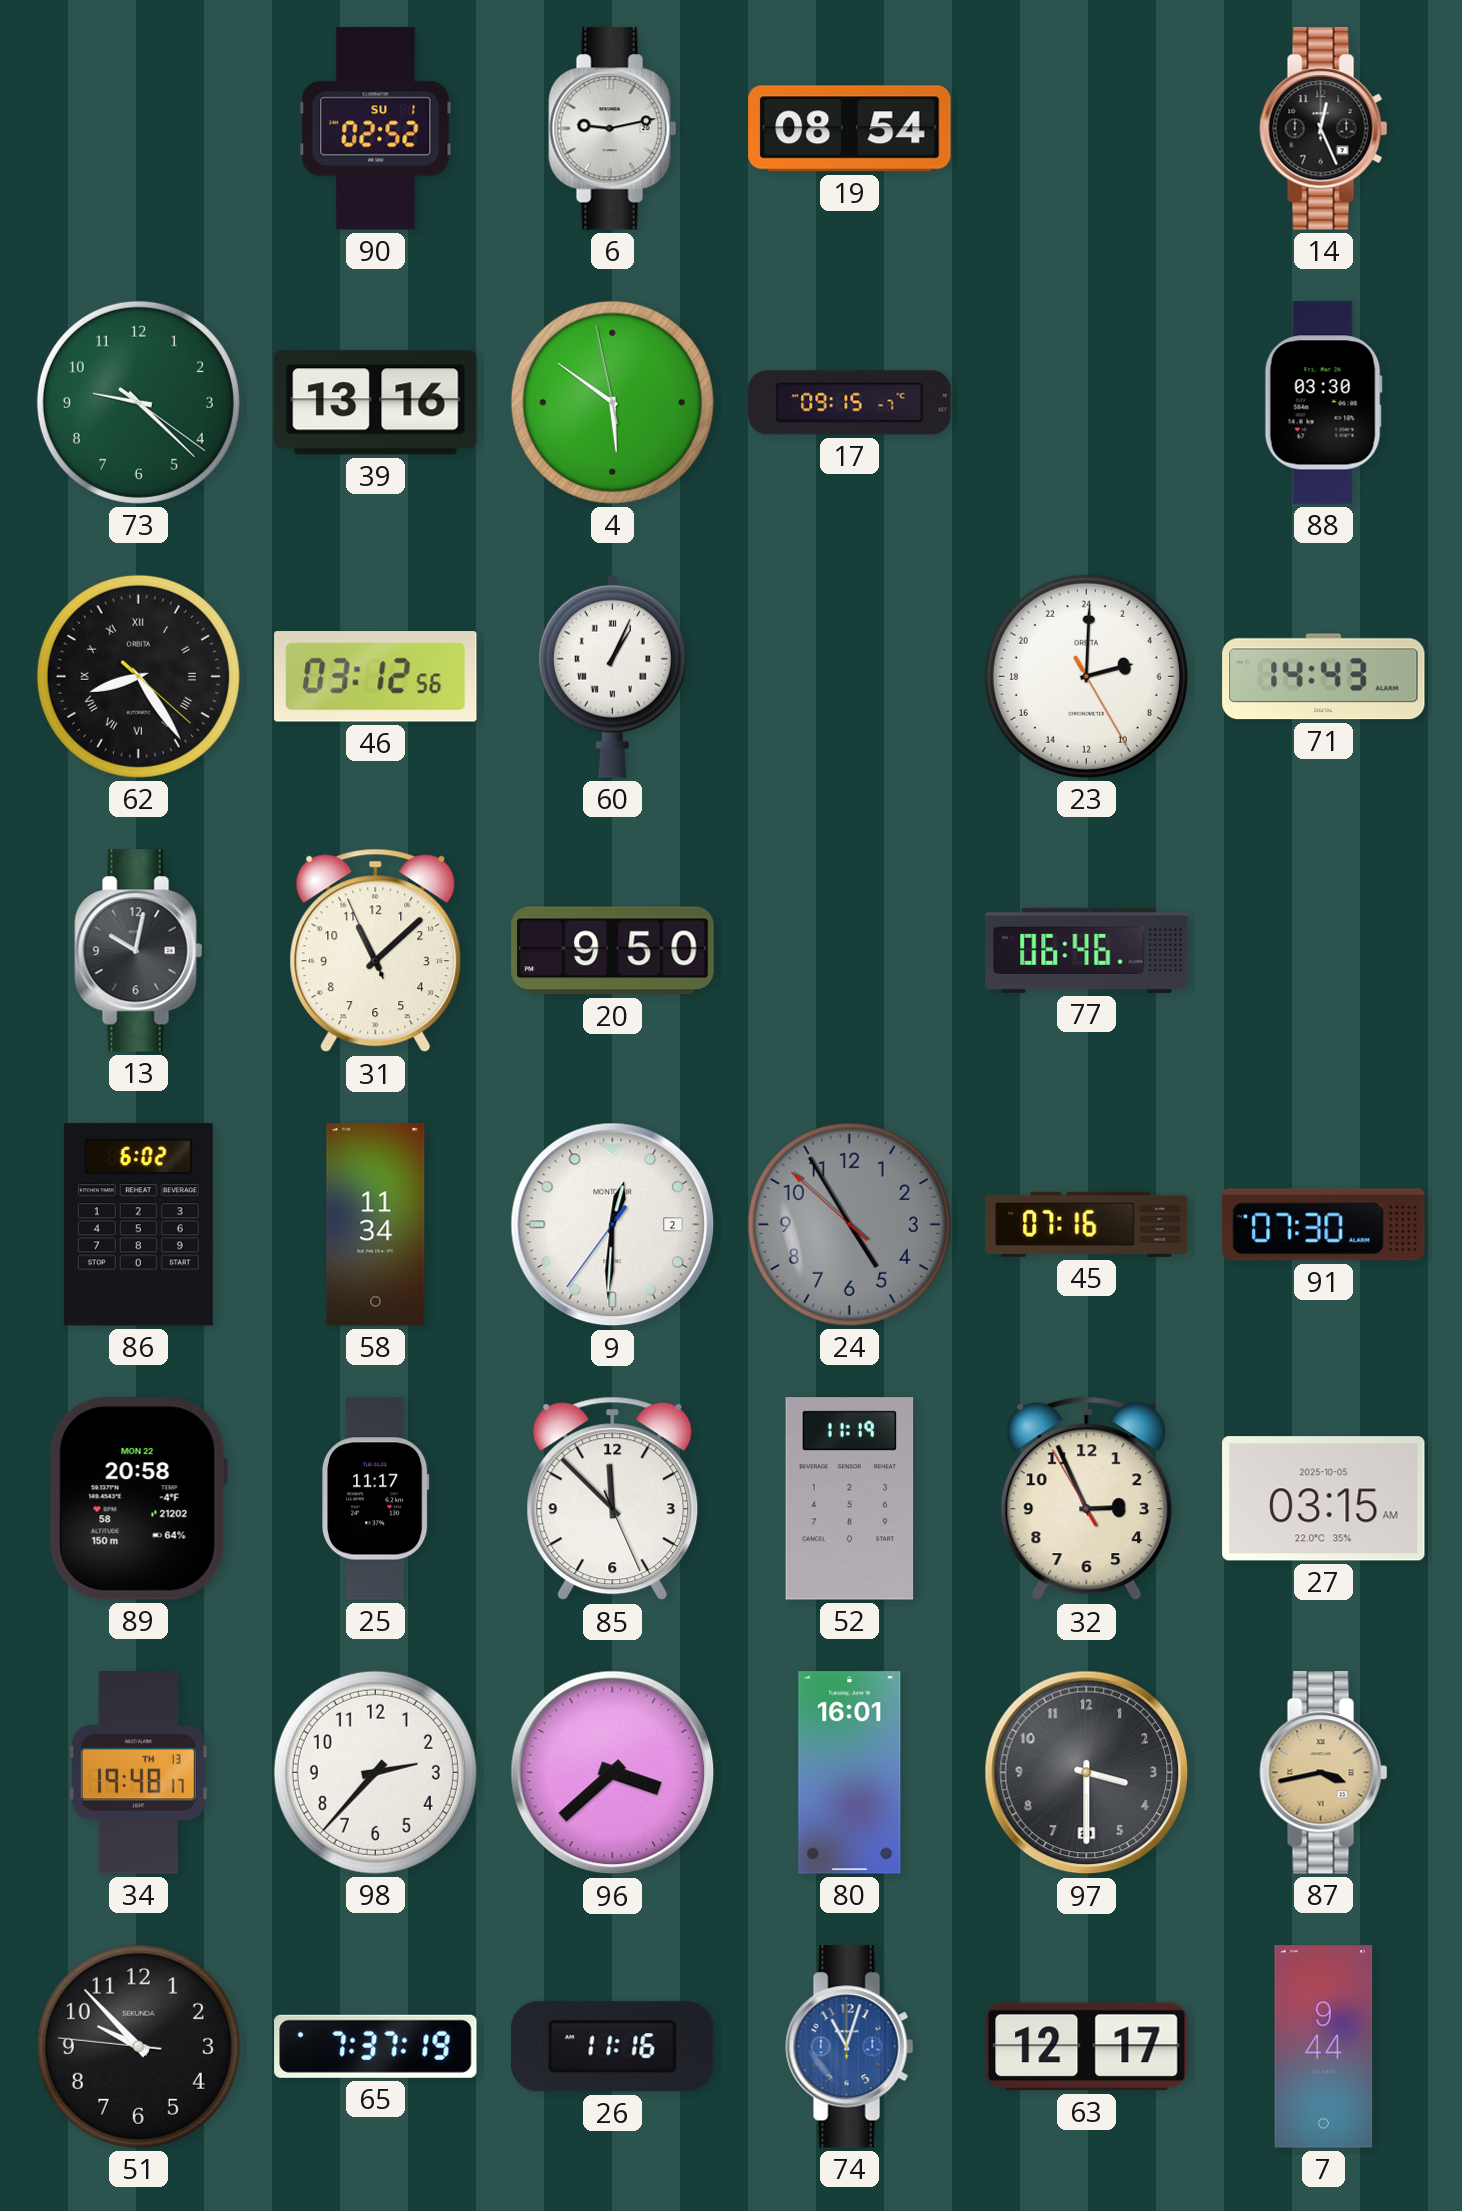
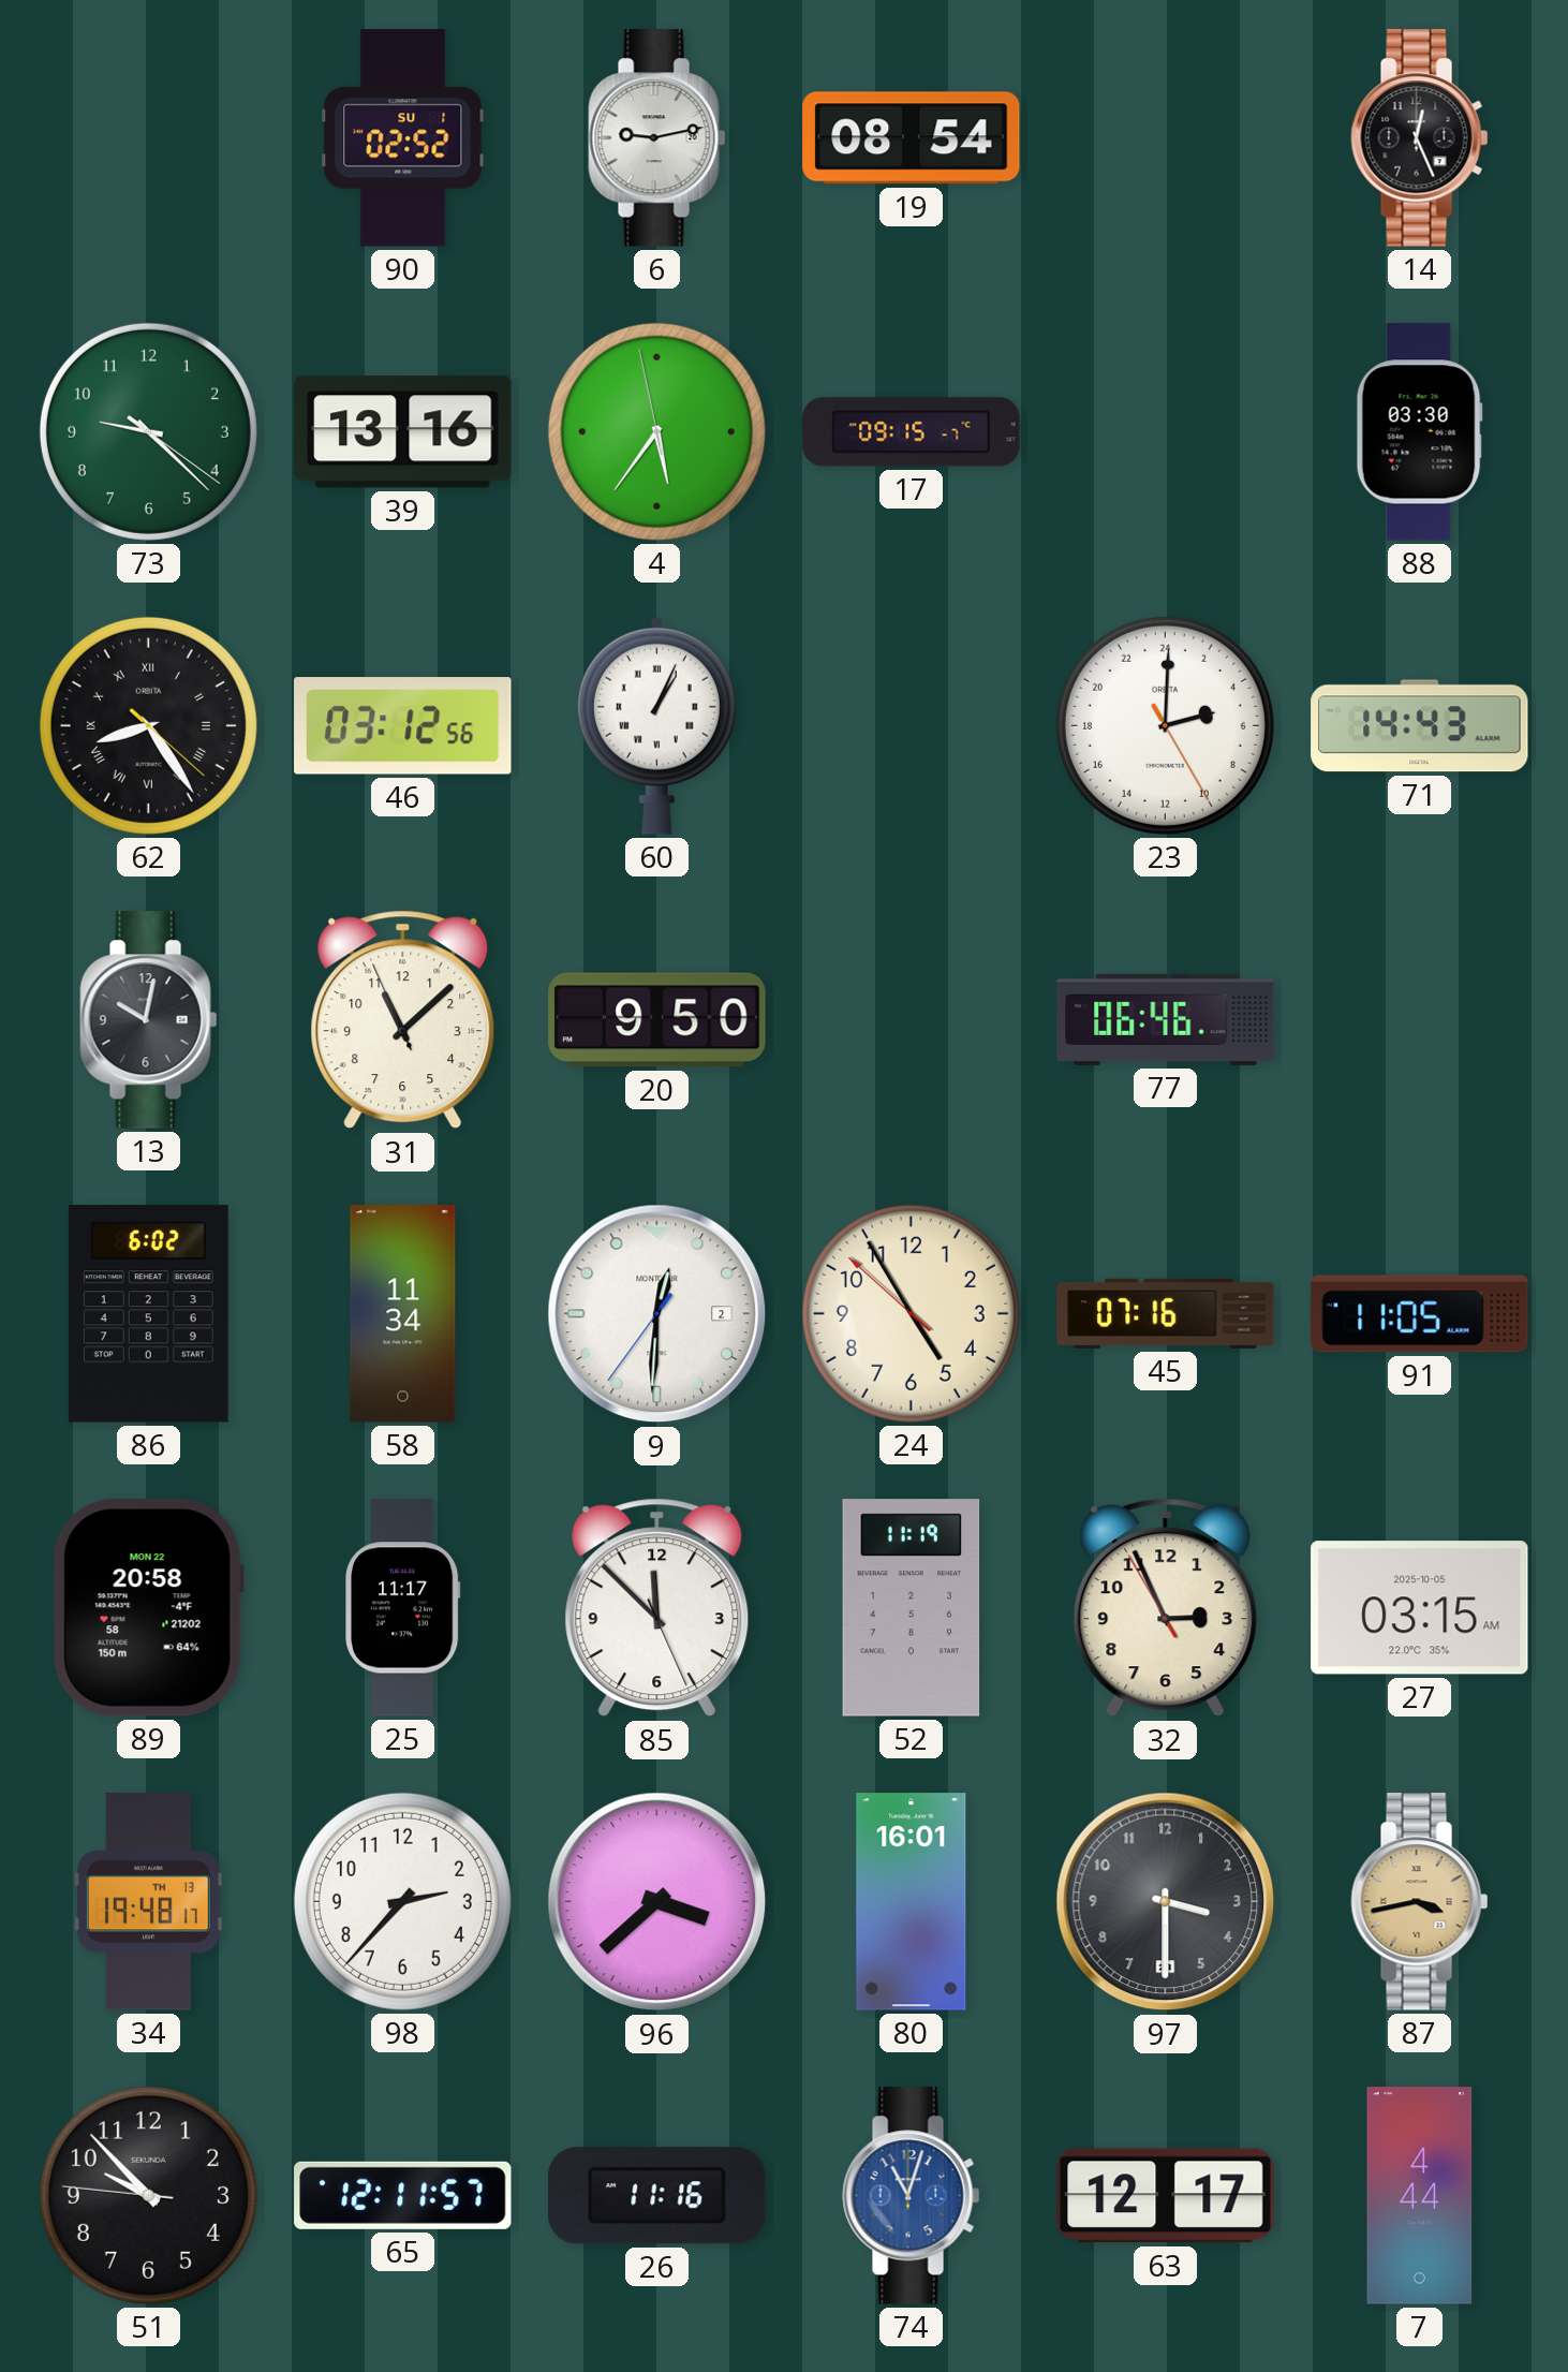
4: 5:50 -> 5:35 (656, 431)
24 dial: grey -> cream (911, 1313)
91: 07:30 -> 11:05 (1420, 1314)
65: 7:37 -> 12:11 (403, 2195)
7: 9:44 -> 4:44 (1420, 2196)
